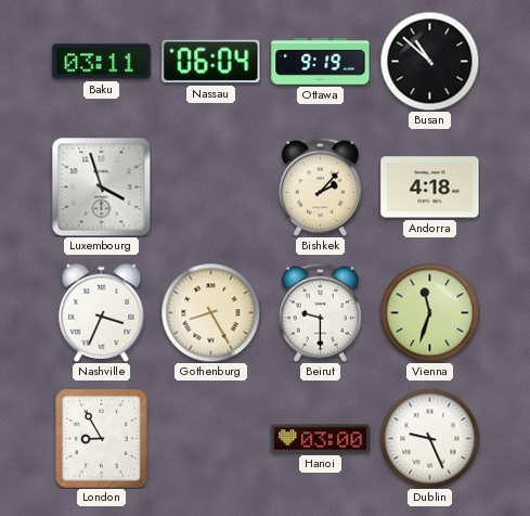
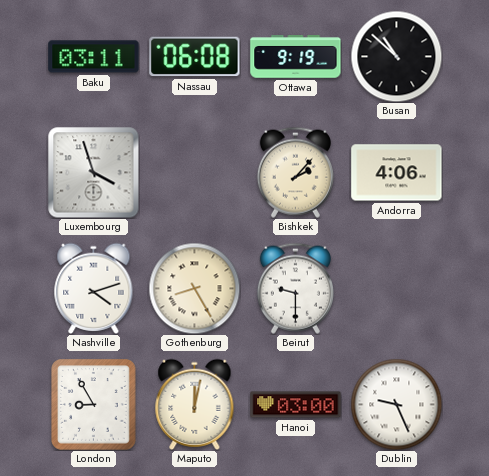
Nassau: 06:04 -> 06:08 (195, 57)
Andorra: 4:18 -> 4:06 (397, 173)
Nashville: 3:34 -> 4:12 (94, 288)
Vienna: 11:33 -> none (429, 312)
Maputo: none -> 12:02 (195, 404)
